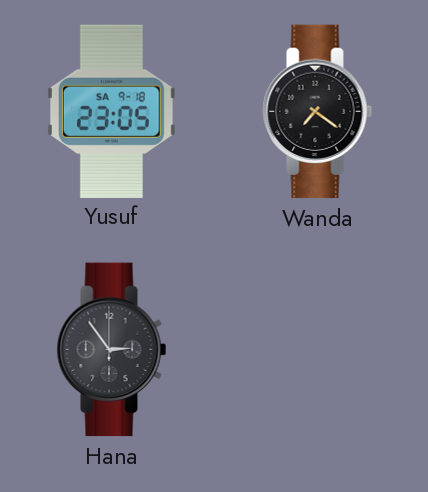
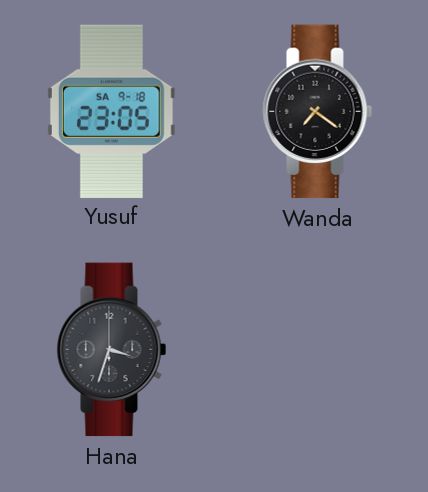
Hana: 2:54 -> 3:33 (112, 350)
